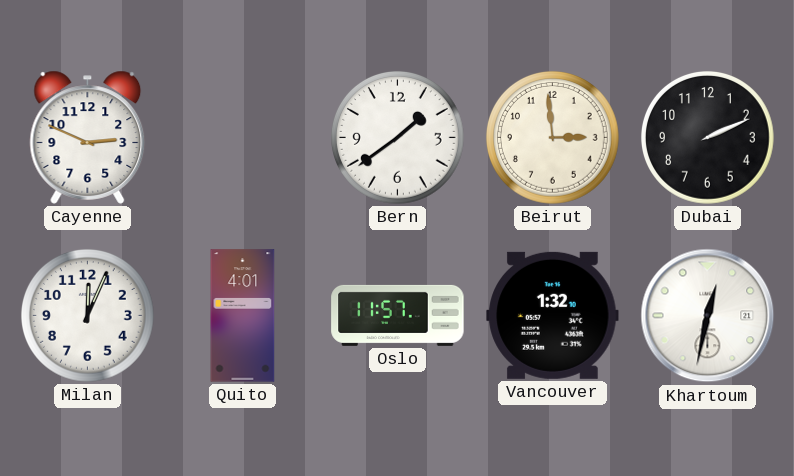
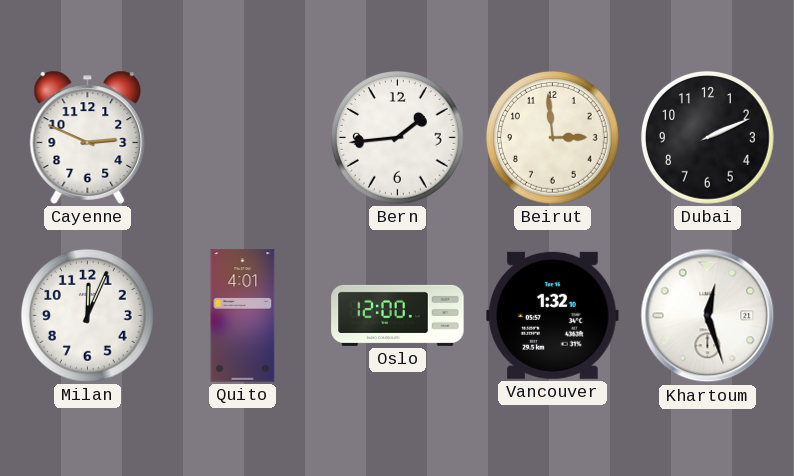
Bern: 1:39 -> 1:44 (397, 137)
Oslo: 11:57 -> 12:00 (398, 315)
Khartoum: 12:32 -> 12:27 (708, 316)
